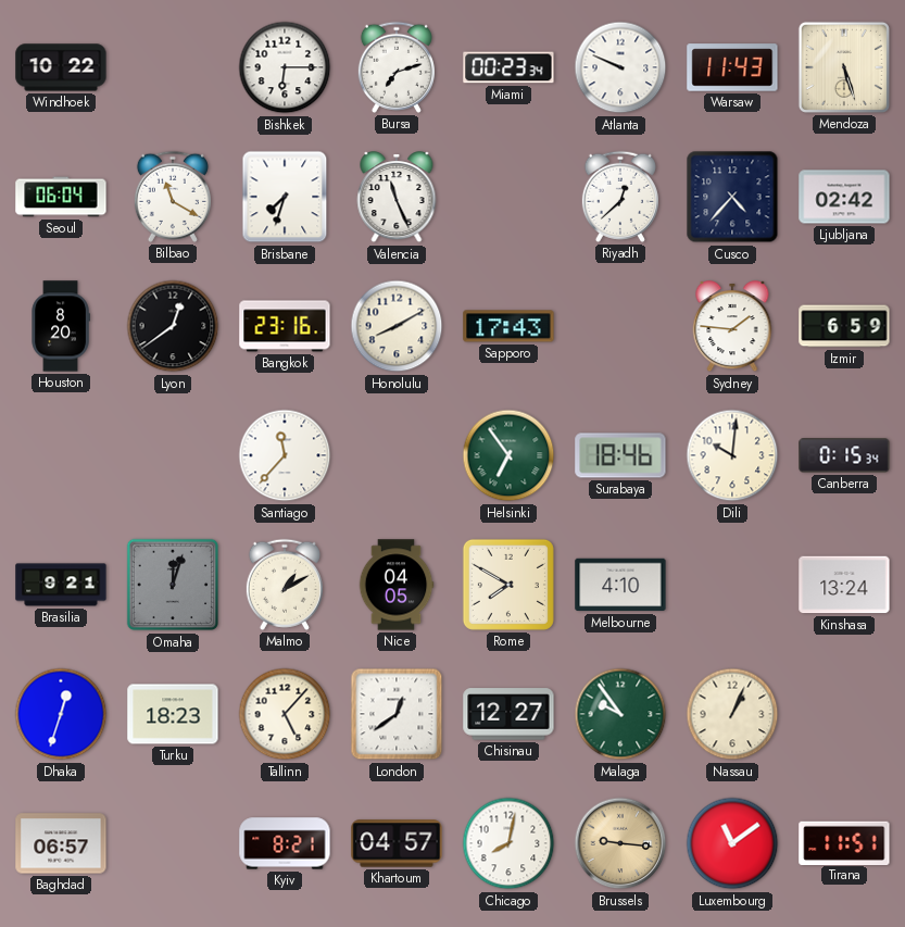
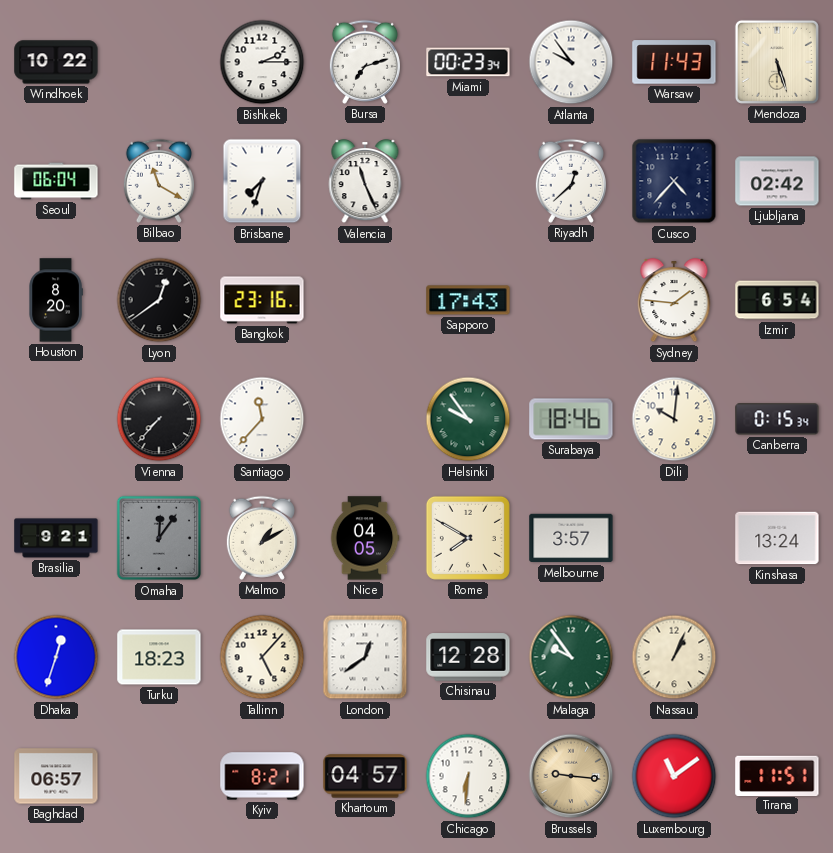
Bishkek: 6:15 -> 2:15 (262, 62)
Atlanta: 9:49 -> 9:54 (571, 62)
Honolulu: 8:10 -> none (397, 326)
Izmir: 6:59 -> 6:54 (777, 300)
Vienna: none -> 7:37 (159, 419)
Helsinki: 6:54 -> 9:54 (468, 419)
Omaha: 12:03 -> 12:06 (159, 538)
Melbourne: 4:10 -> 3:57 (571, 538)
Chisinau: 12:27 -> 12:28 (468, 657)
Chicago: 8:02 -> 6:31 (468, 776)
